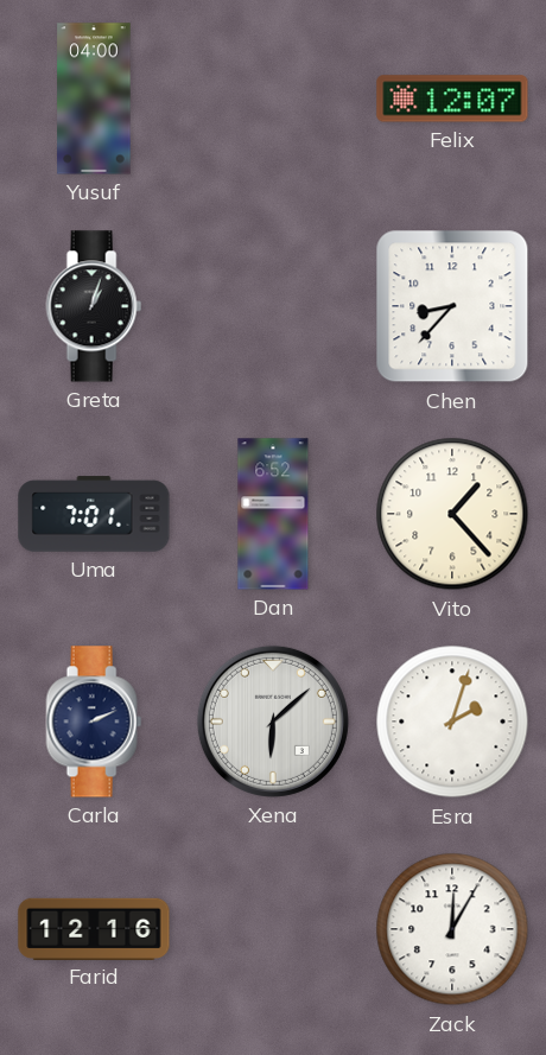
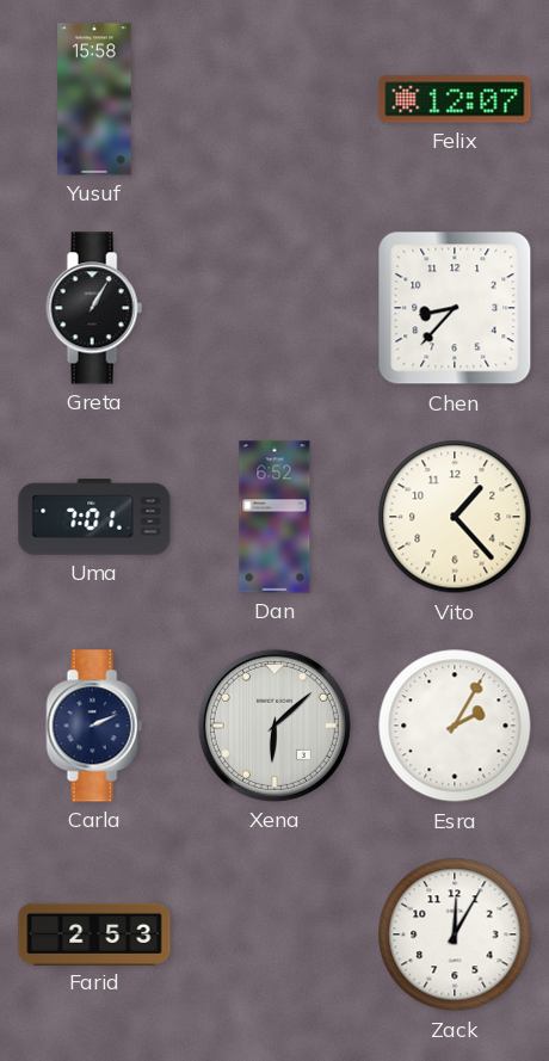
Yusuf: 04:00 -> 15:58 (94, 99)
Greta: 1:03 -> 1:05 (94, 308)
Esra: 2:03 -> 2:05 (455, 726)
Farid: 12:16 -> 2:53 (94, 933)
